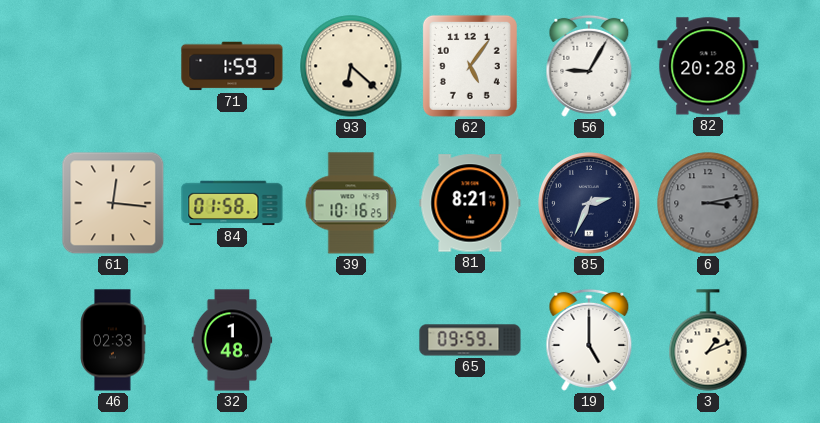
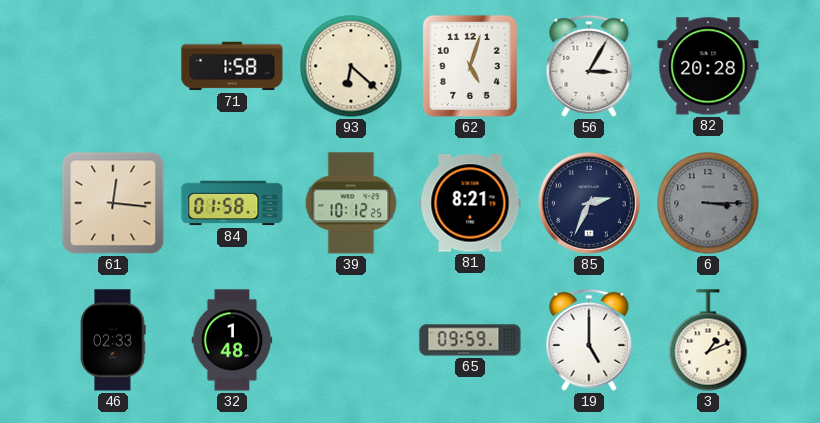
71: 1:59 -> 1:58 (232, 66)
62: 5:06 -> 5:03 (470, 66)
56: 9:05 -> 3:05 (589, 66)
39: 10:16 -> 10:12 (351, 203)
6: 3:13 -> 3:15 (708, 203)
